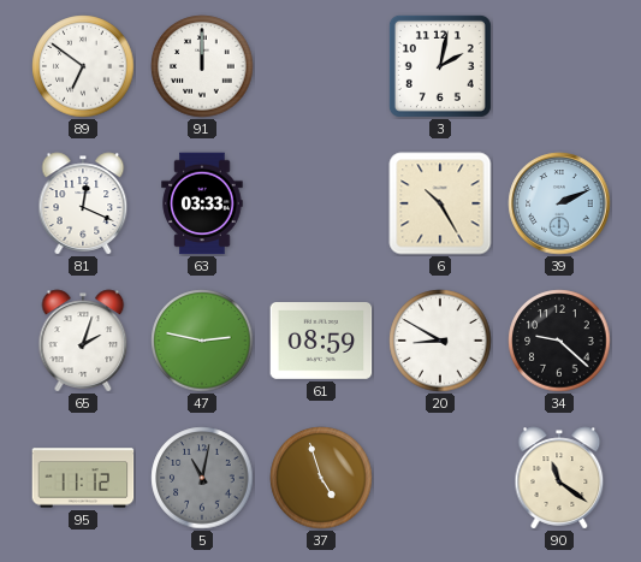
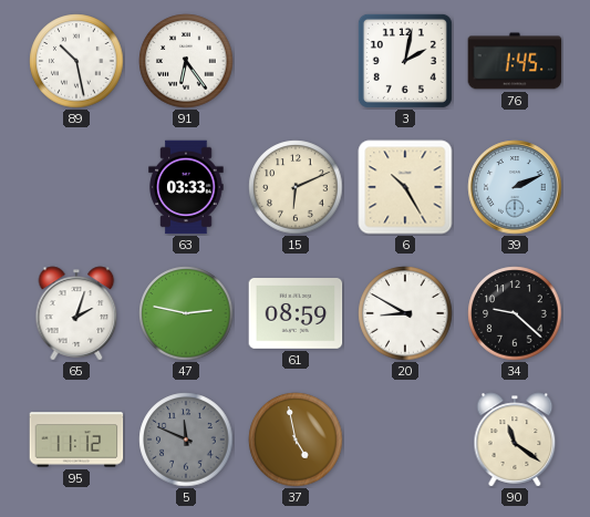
89: 6:51 -> 10:28 (76, 61)
91: 12:00 -> 6:24 (186, 61)
76: none -> 1:45 (515, 61)
81: 12:19 -> none (83, 203)
15: none -> 6:11 (296, 187)
5: 11:02 -> 11:49 (186, 440)
37: 4:57 -> 4:58 (296, 440)
